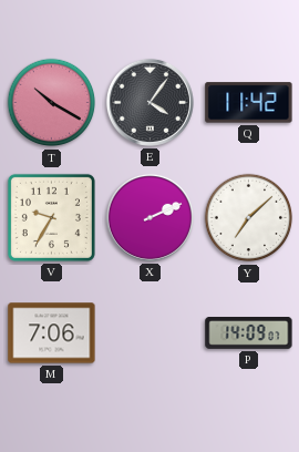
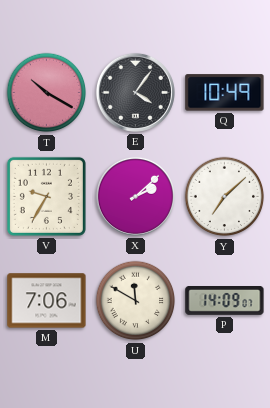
Q: 11:42 -> 10:49 (225, 93)
X: 2:11 -> 2:08 (135, 196)
U: none -> 11:50 (136, 301)
